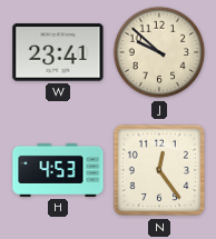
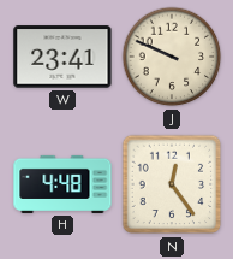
J: 9:52 -> 9:49 (172, 57)
H: 4:53 -> 4:48 (62, 184)
